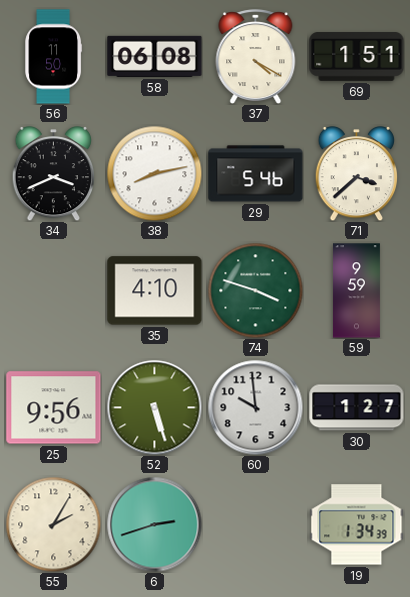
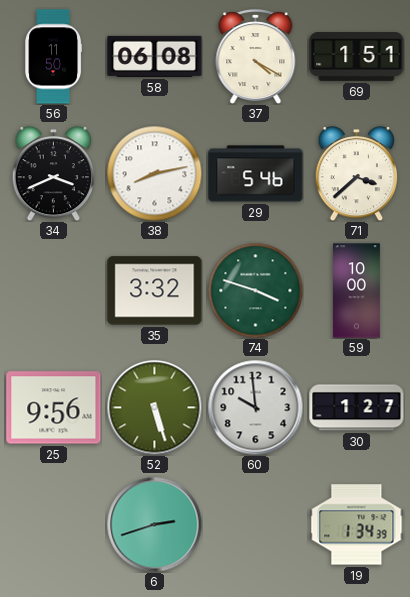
35: 4:10 -> 3:32 (155, 291)
59: 9:59 -> 10:00 (356, 291)
55: 2:05 -> none (53, 524)
